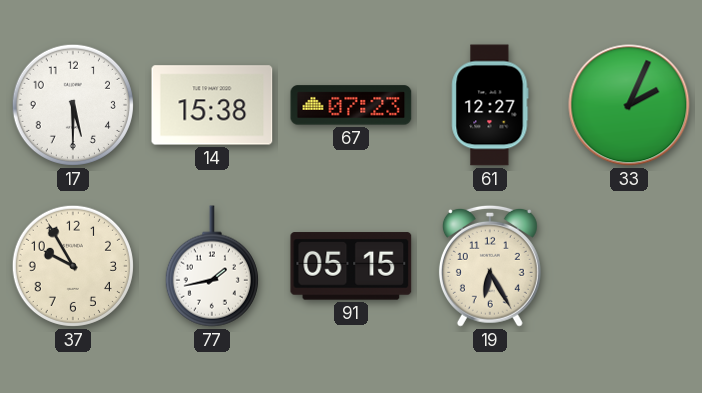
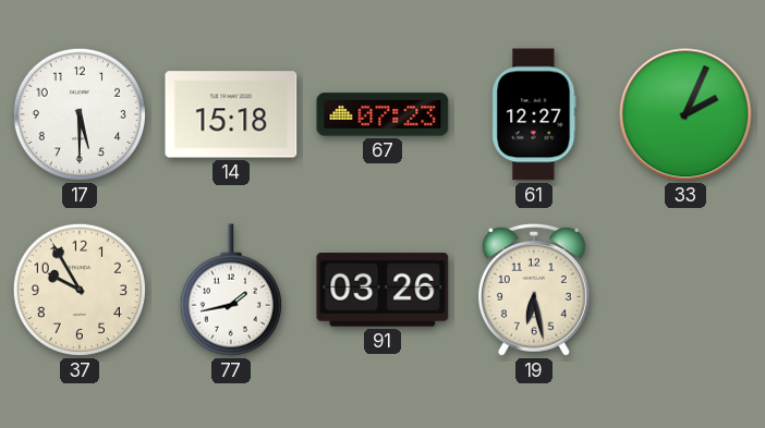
14: 15:38 -> 15:18 (231, 114)
91: 05:15 -> 03:26 (382, 290)
19: 6:25 -> 6:28 (534, 290)
